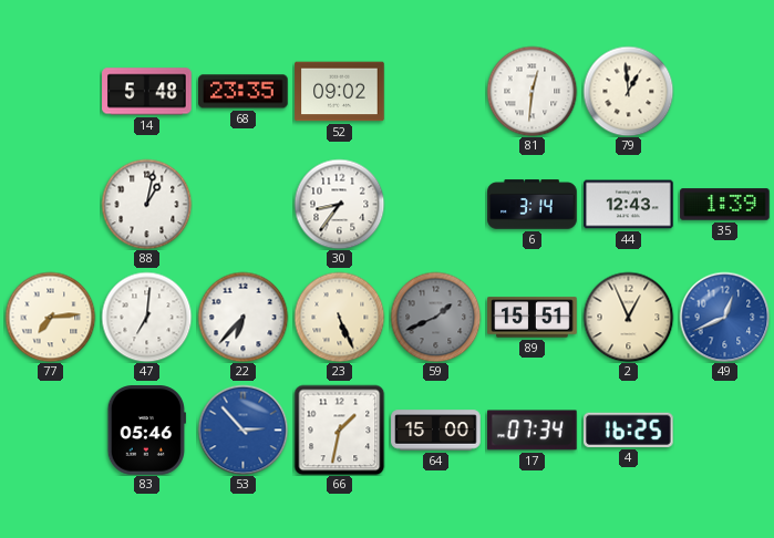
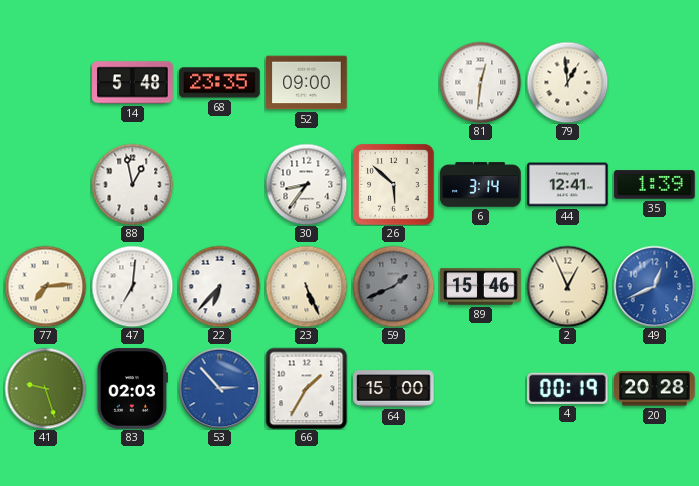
52: 09:02 -> 09:00 (307, 83)
88: 1:02 -> 12:58 (132, 184)
26: none -> 5:52 (393, 184)
44: 12:43 -> 12:41 (568, 185)
89: 15:51 -> 15:46 (481, 287)
41: none -> 9:27 (45, 388)
83: 05:46 -> 02:03 (132, 389)
66: 1:32 -> 1:35 (306, 388)
17: 07:34 -> none (533, 431)
4: 16:25 -> 00:19 (568, 388)
20: none -> 20:28 (655, 389)
